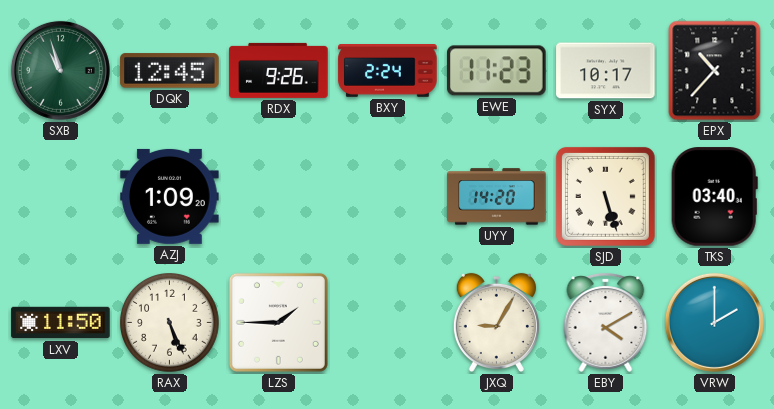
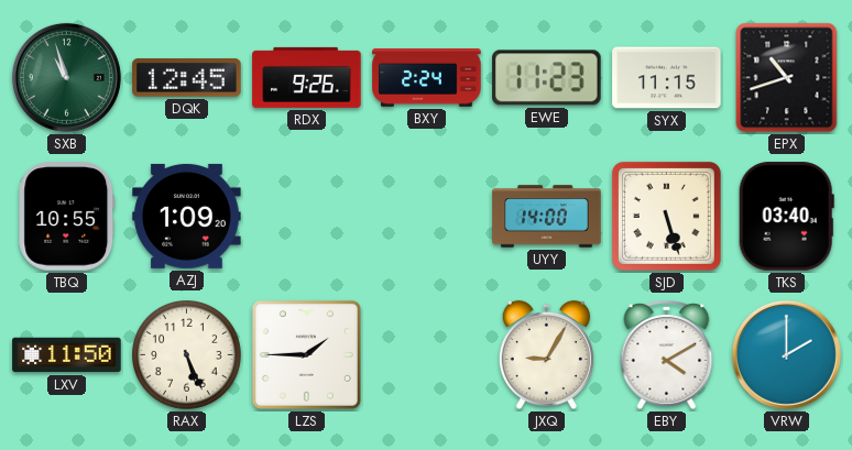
SYX: 10:17 -> 11:15 (667, 78)
EPX: 10:37 -> 10:42 (787, 78)
TBQ: none -> 10:55 (67, 217)
UYY: 14:20 -> 14:00 (547, 217)
